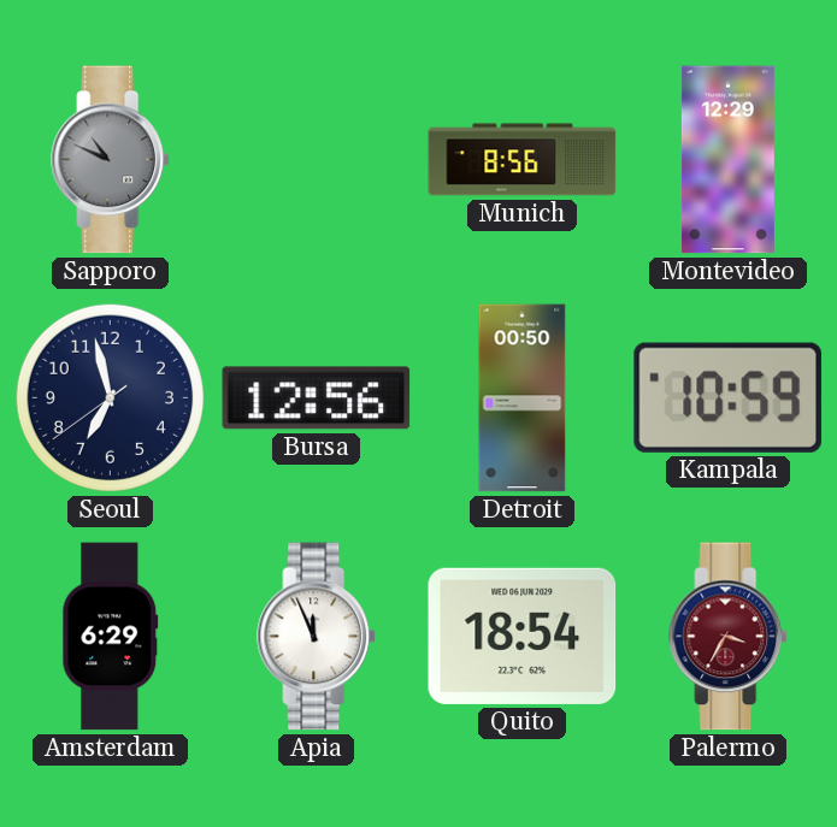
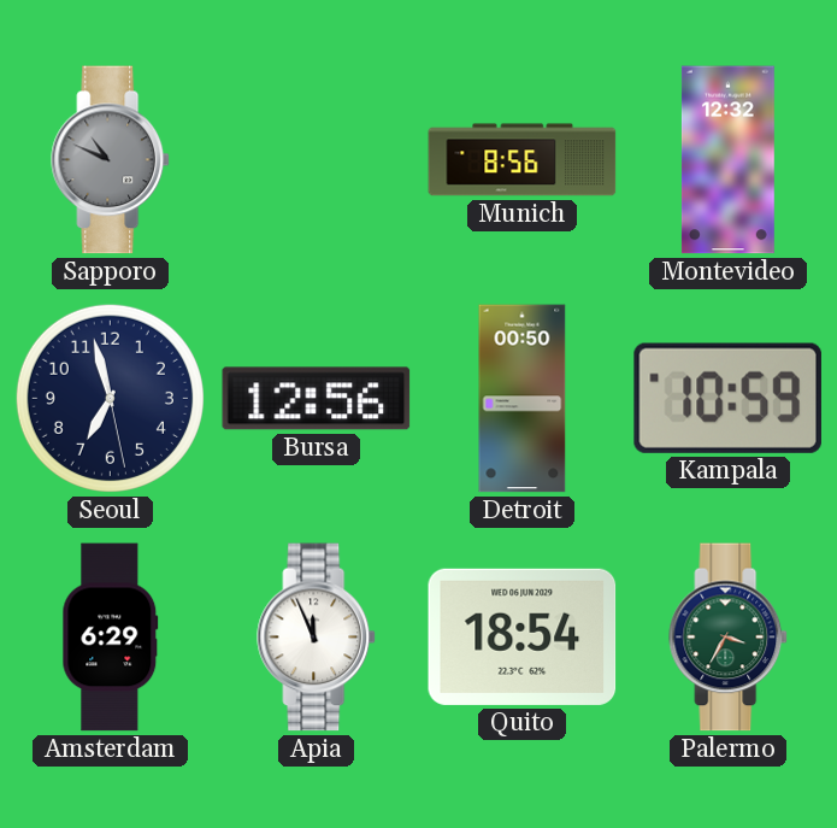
Montevideo: 12:29 -> 12:32 (727, 160)
Seoul: 6:57:39 -> 6:57:28 (110, 398)
Palermo dial: burgundy -> green (729, 638)
